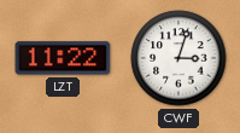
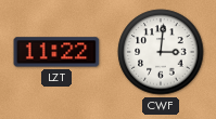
CWF: 3:03 -> 3:01 (161, 52)
